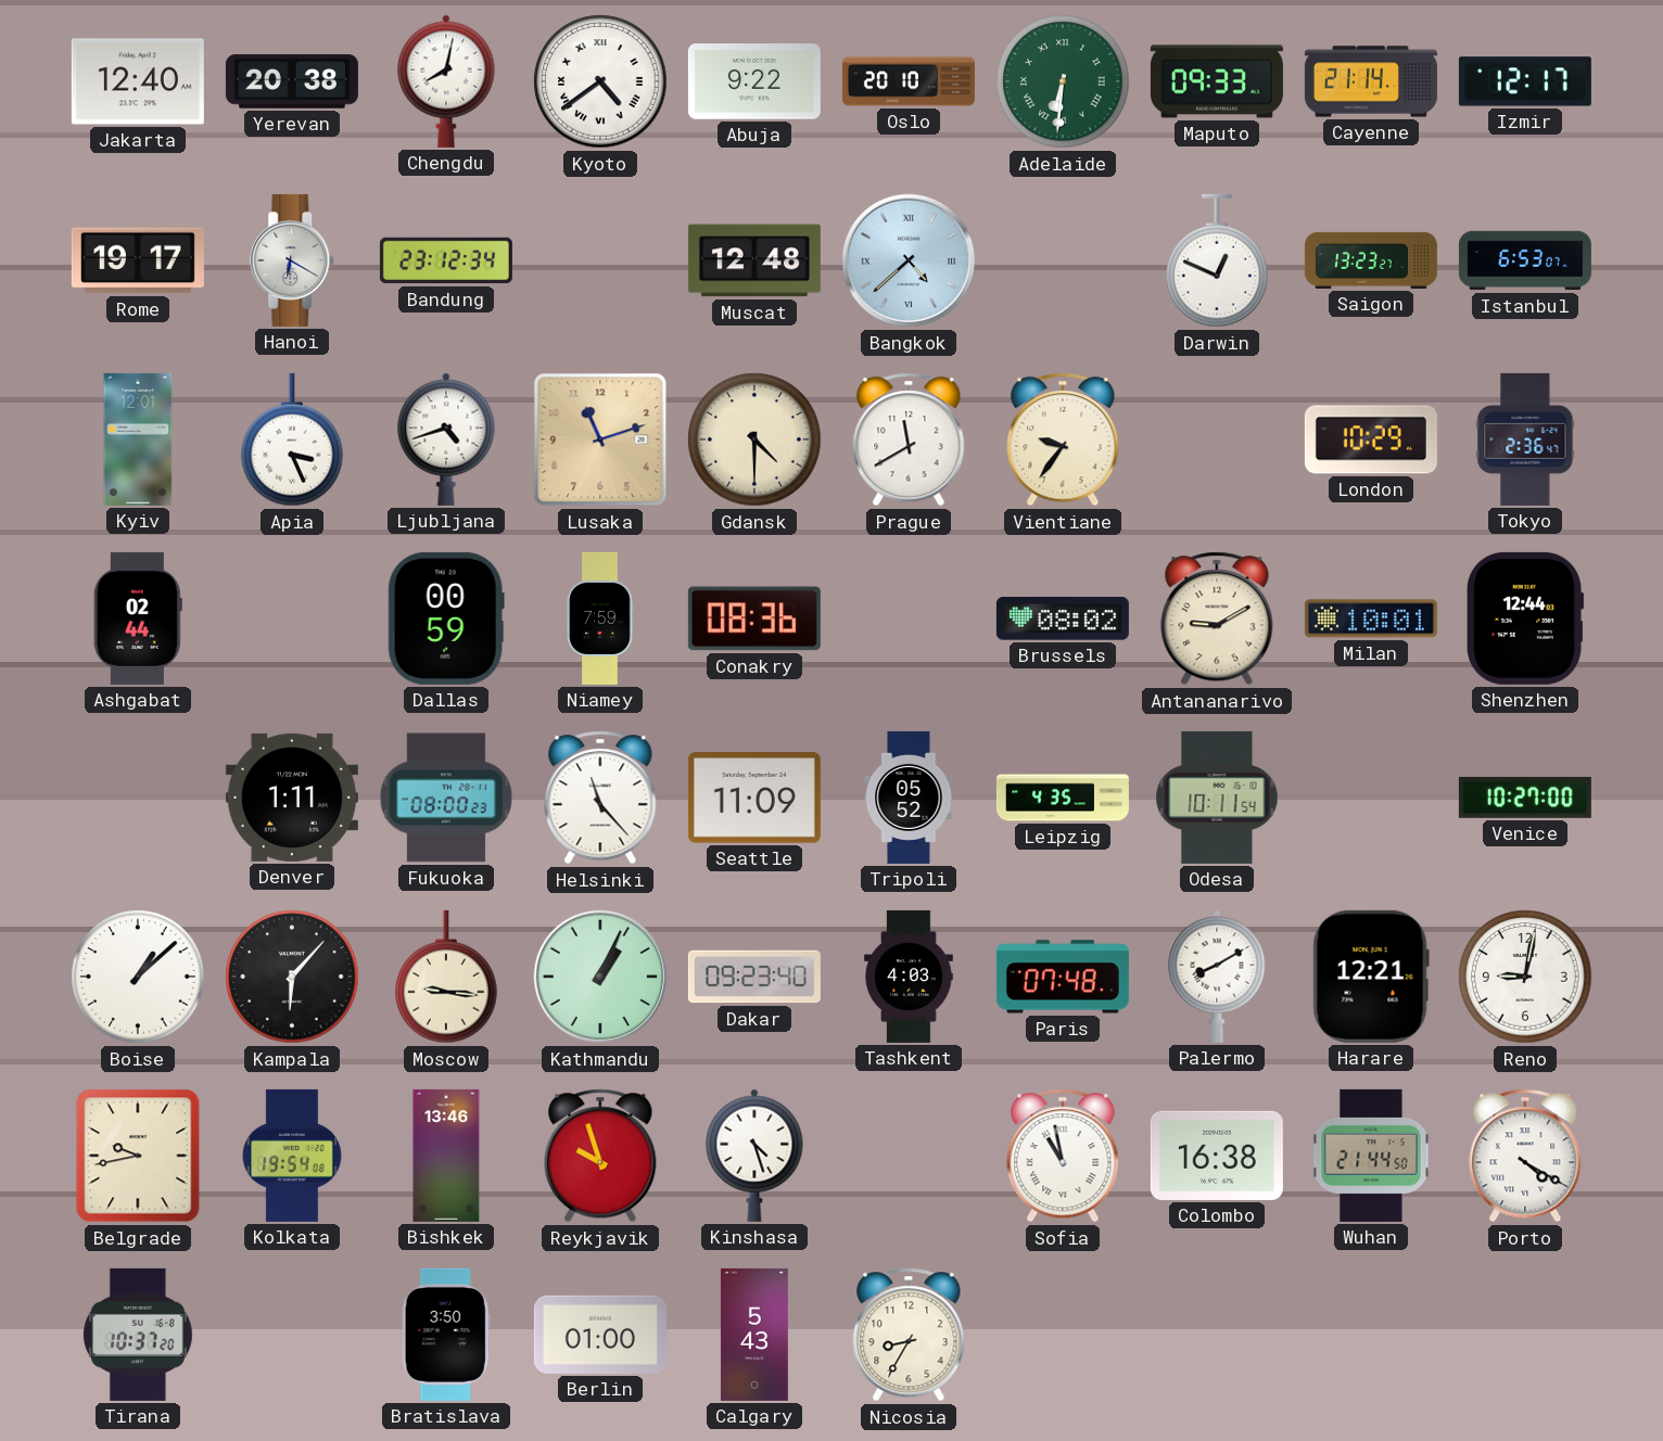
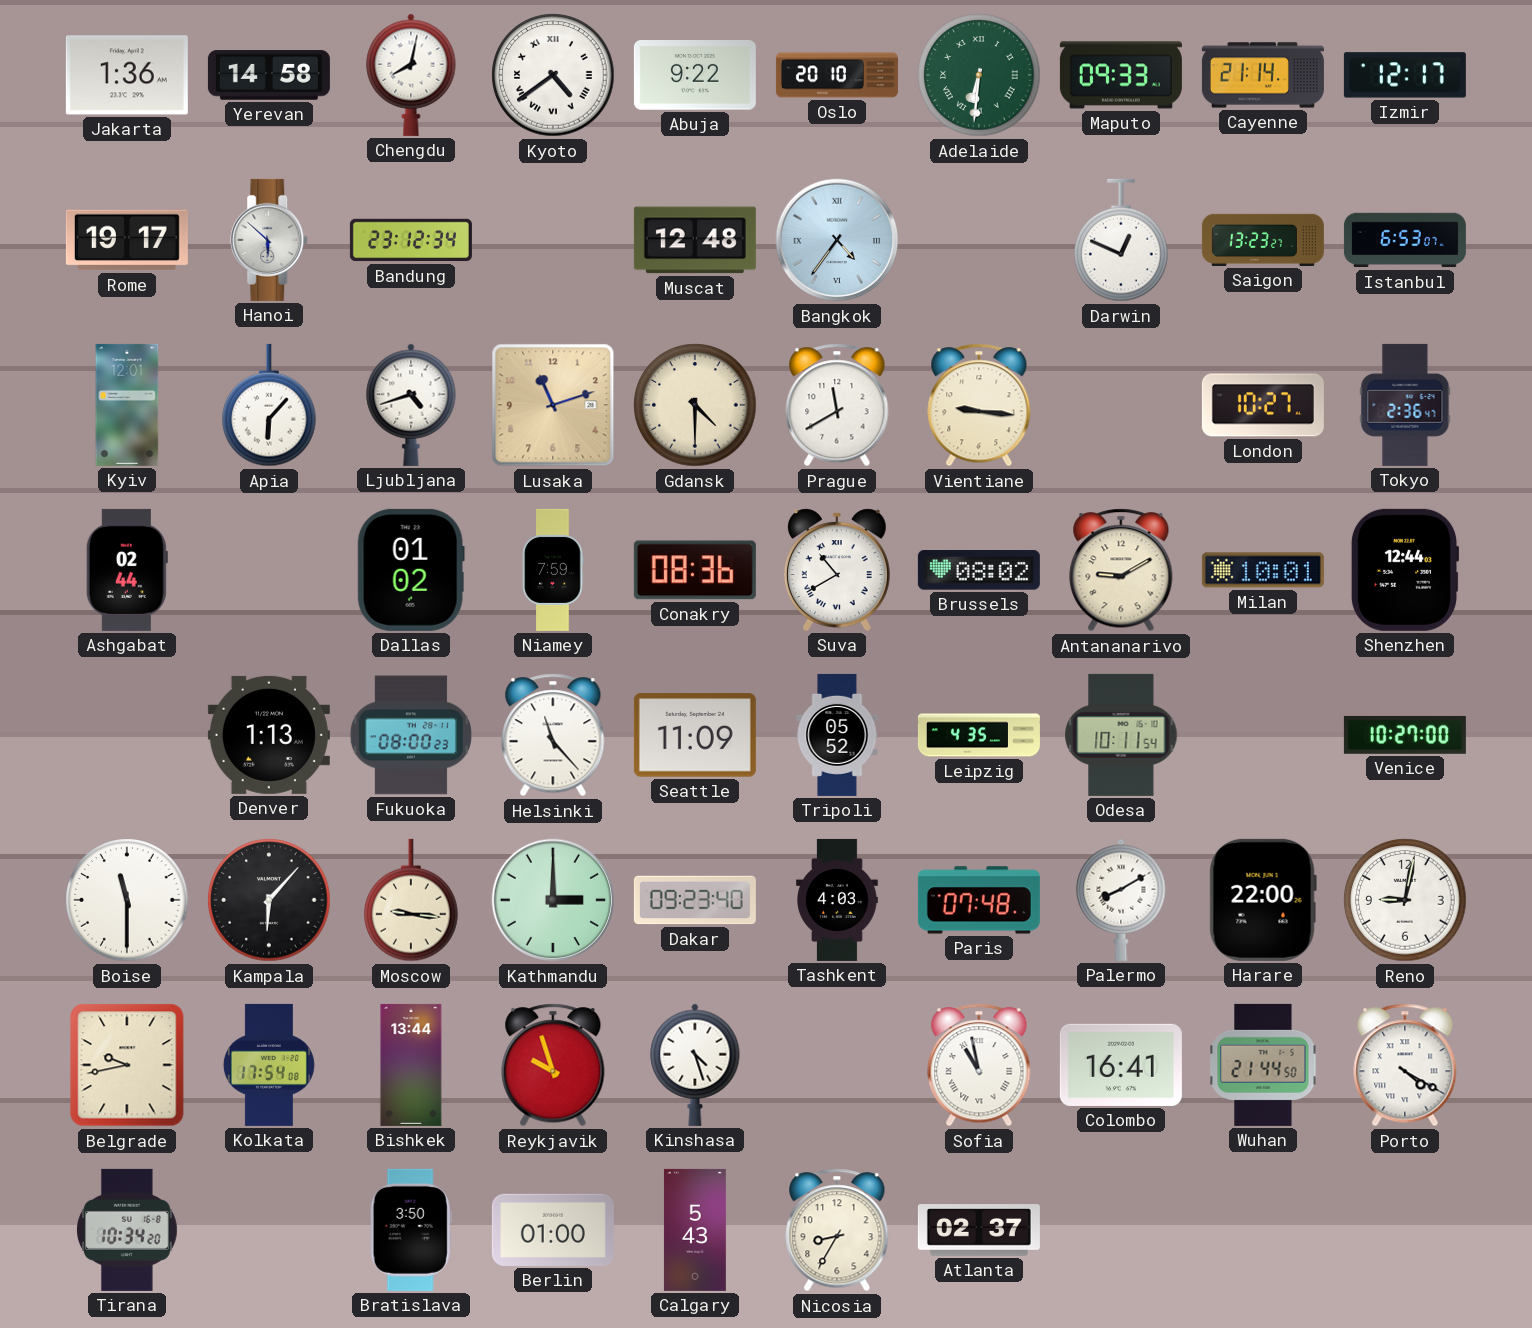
Jakarta: 12:40 -> 1:36 (127, 75)
Yerevan: 20:38 -> 14:58 (269, 75)
Hanoi: 6:20 -> 5:52 (270, 240)
Bangkok: 4:38 -> 4:36 (837, 240)
Apia: 3:26 -> 6:07 (269, 405)
Vientiane: 9:36 -> 9:16 (979, 405)
London: 10:29 -> 10:27 (1263, 405)
Dallas: 00:59 -> 01:02 (411, 570)
Suva: none -> 10:40 (837, 570)
Denver: 1:11 -> 1:13 (269, 735)
Boise: 1:08 -> 11:30 (127, 900)
Kathmandu: 1:04 -> 3:00 (553, 900)
Harare: 12:21 -> 22:00 (1263, 900)
Kolkata: 19:54 -> 17:54 (269, 1065)
Bishkek: 13:46 -> 13:44 (411, 1065)
Colombo: 16:38 -> 16:41 (1121, 1065)
Tirana: 10:37 -> 10:34 (128, 1230)
Atlanta: none -> 02:37 (979, 1231)
